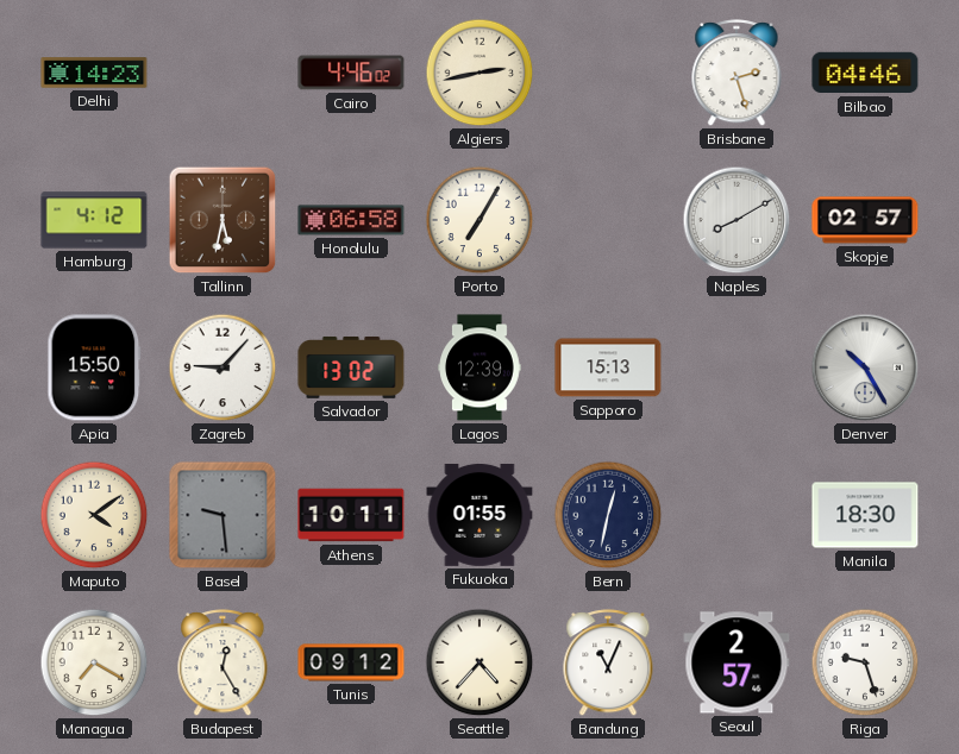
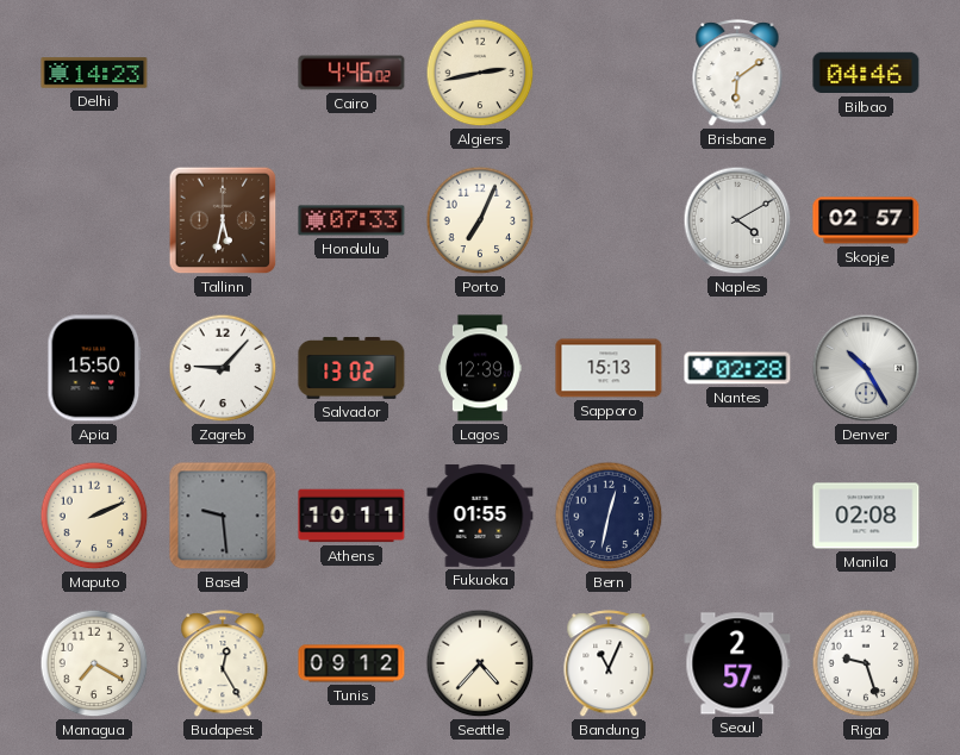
Brisbane: 2:27 -> 6:09 (737, 74)
Hamburg: 4:12 -> none (94, 220)
Honolulu: 06:58 -> 07:33 (351, 220)
Porto: 7:05 -> 7:04 (480, 220)
Naples: 8:10 -> 4:10 (737, 220)
Nantes: none -> 02:28 (737, 368)
Maputo: 4:09 -> 2:11 (94, 516)
Manila: 18:30 -> 02:08 (866, 516)
